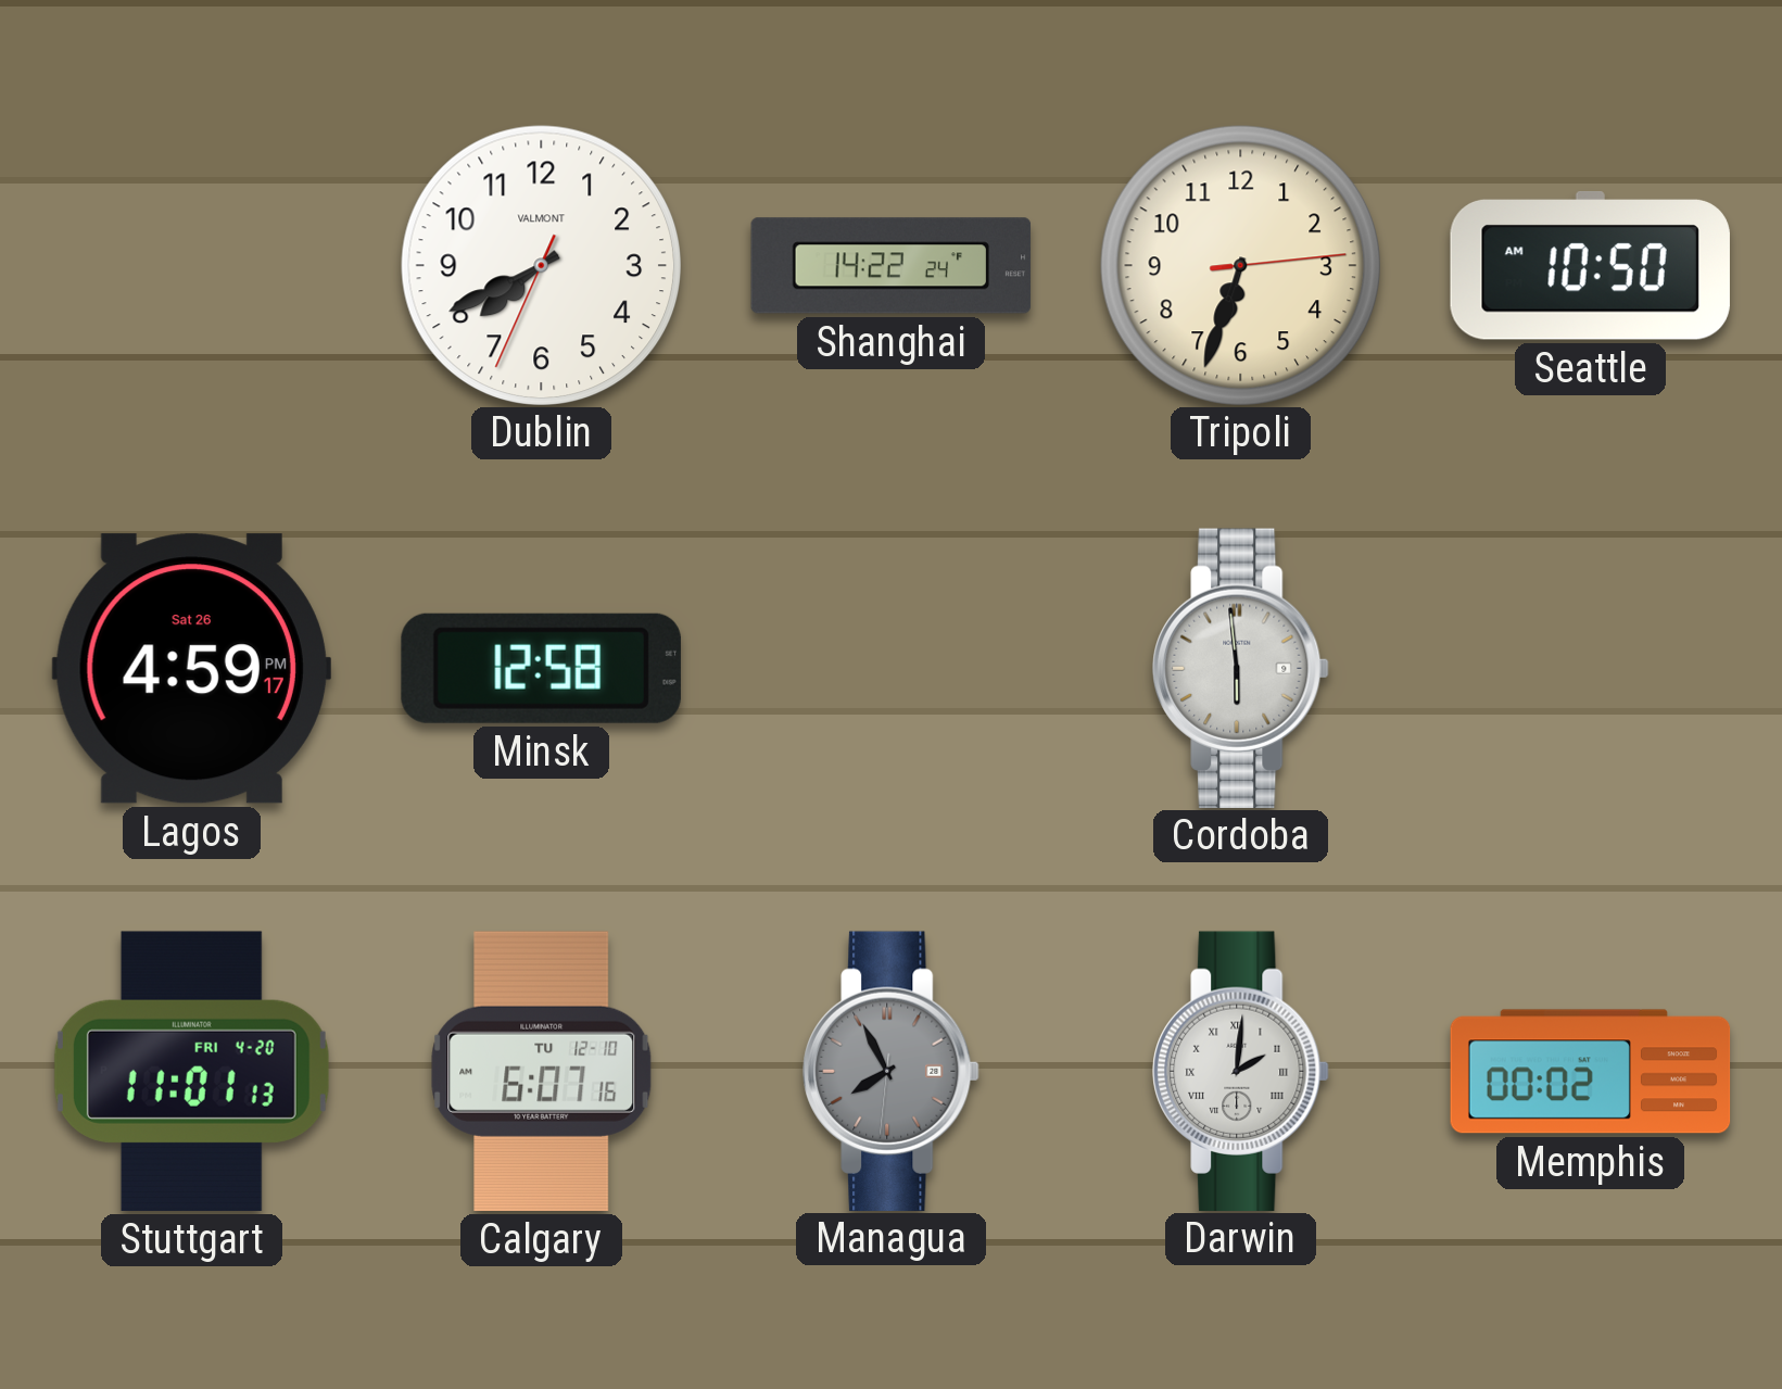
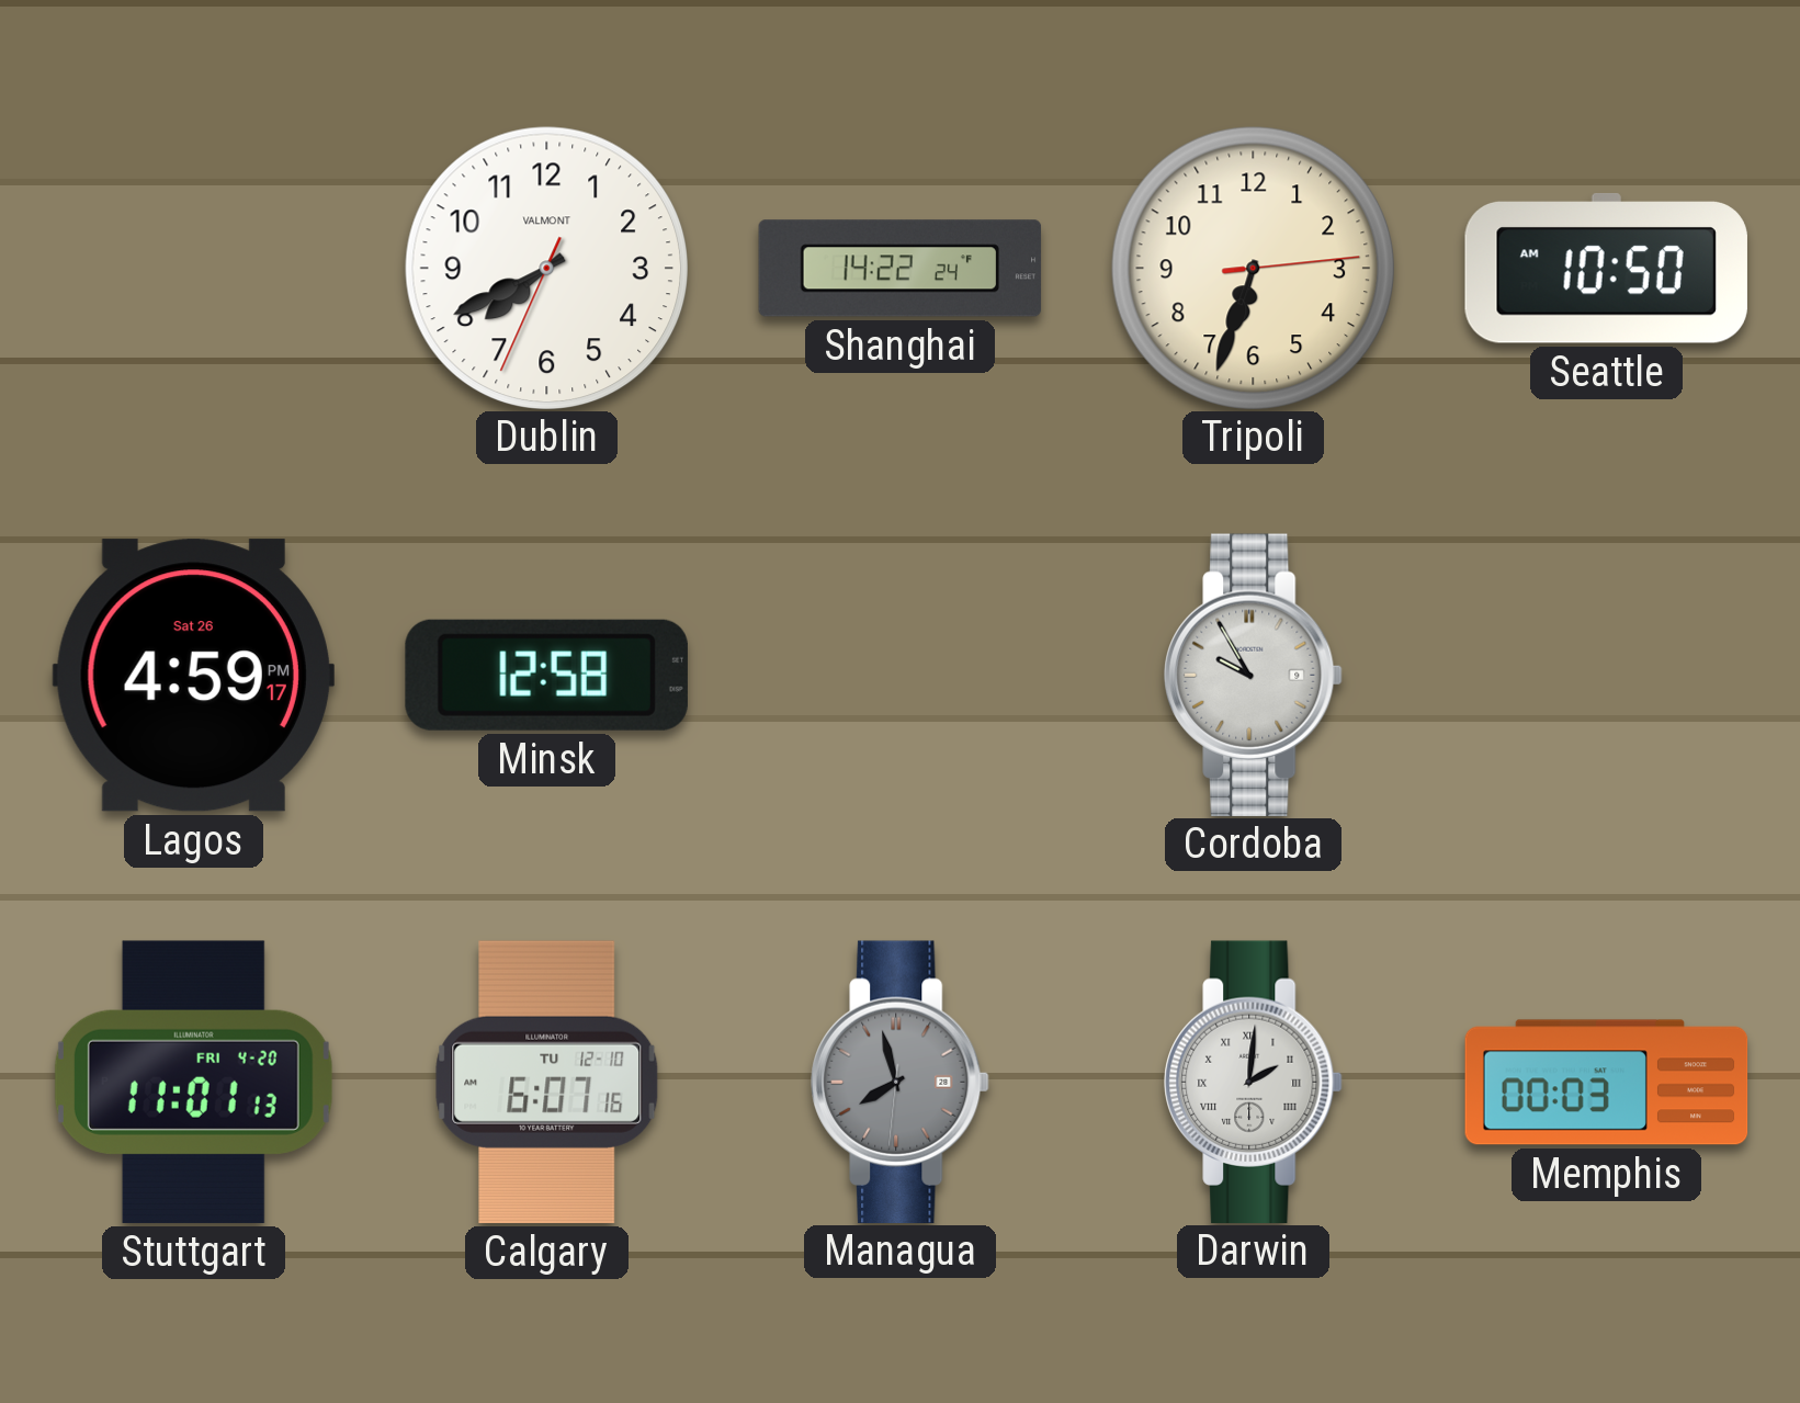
Cordoba: 5:59 -> 9:55 (1254, 675)
Managua: 7:55 -> 7:57 (901, 1082)
Memphis: 00:02 -> 00:03 (1607, 1083)
